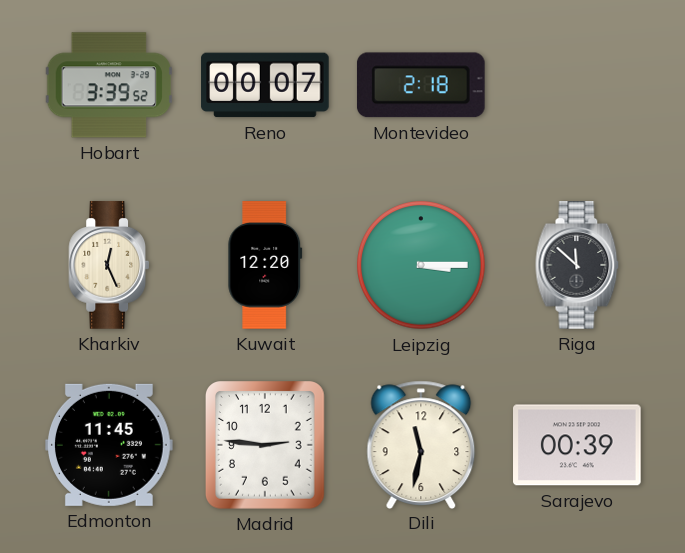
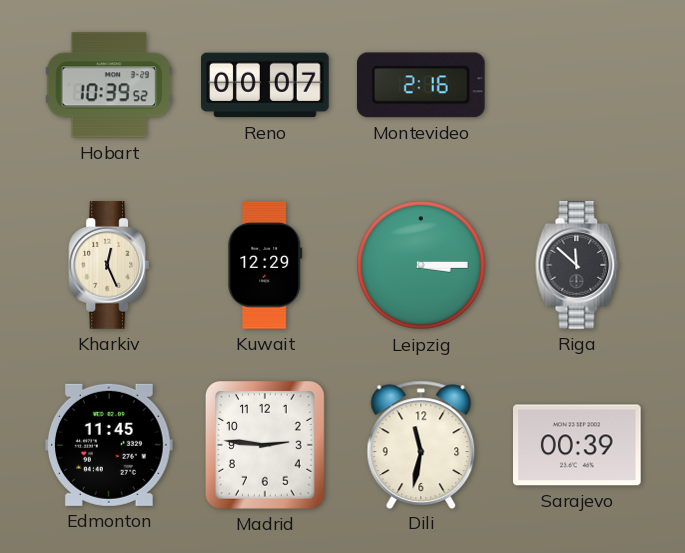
Hobart: 3:39 -> 10:39 (108, 85)
Montevideo: 2:18 -> 2:16 (421, 85)
Kuwait: 12:20 -> 12:29 (265, 265)
